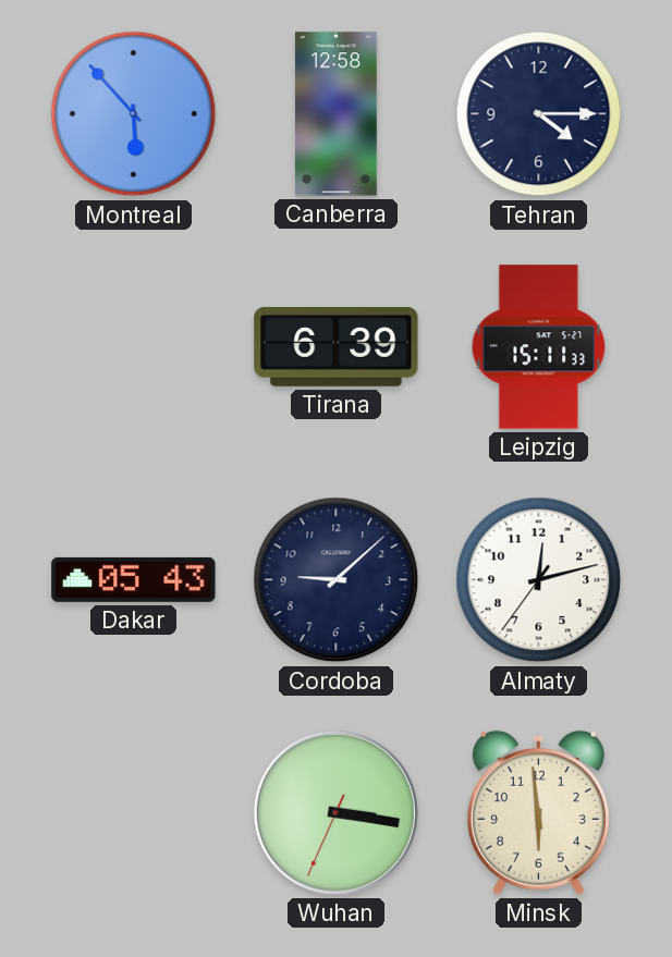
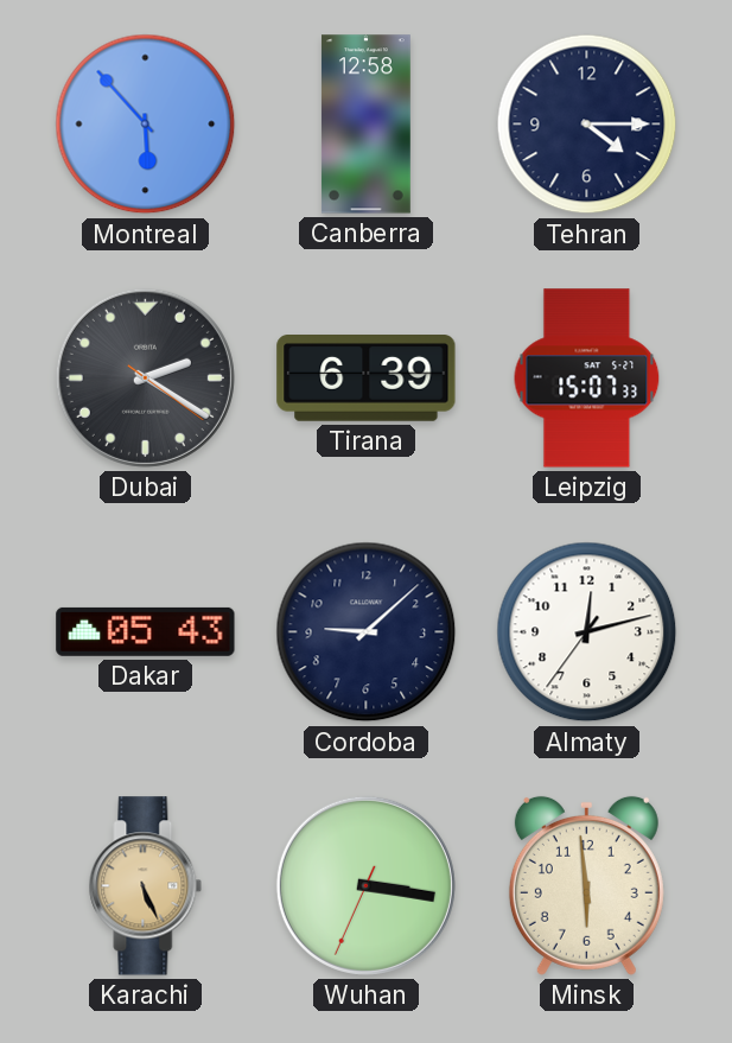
Dubai: none -> 2:20 (145, 377)
Leipzig: 15:11 -> 15:07 (587, 379)
Karachi: none -> 5:26 (146, 886)
